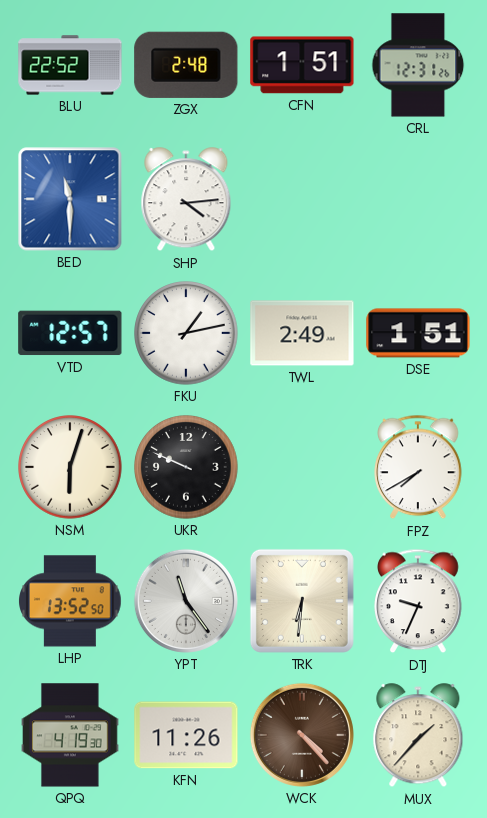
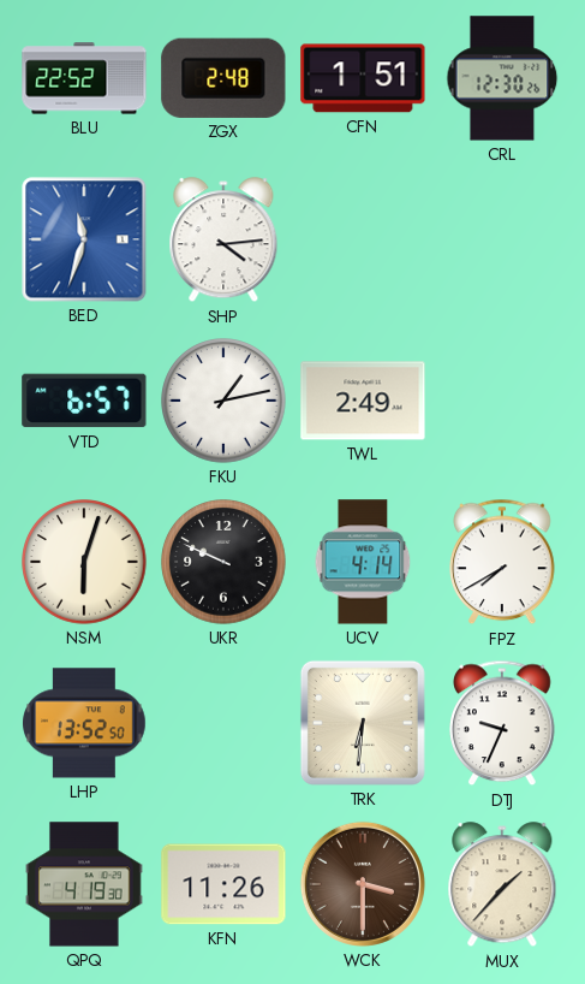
CRL: 12:31 -> 12:30 (502, 78)
BED: 11:30 -> 11:33 (84, 239)
VTD: 12:57 -> 6:57 (84, 401)
DSE: 1:51 -> none (418, 333)
UCV: none -> 4:14 (363, 562)
YPT: 11:24 -> none (186, 601)
WCK: 4:23 -> 3:30 (363, 884)
